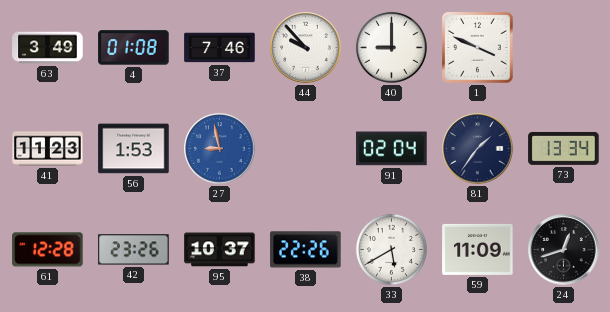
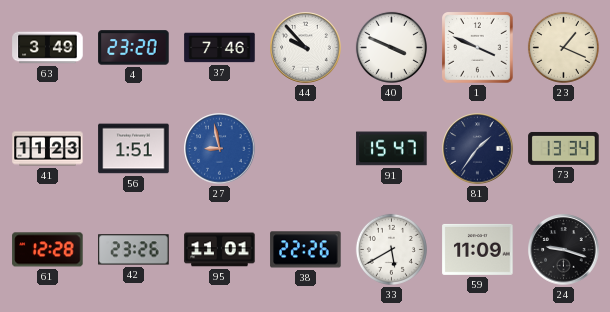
4: 01:08 -> 23:20 (134, 48)
40: 9:00 -> 3:49 (391, 47)
23: none -> 1:19 (563, 47)
56: 1:53 -> 1:51 (134, 149)
91: 02:04 -> 15:47 (392, 149)
95: 10:37 -> 11:01 (220, 250)
24: 12:42 -> 9:18 (564, 250)
